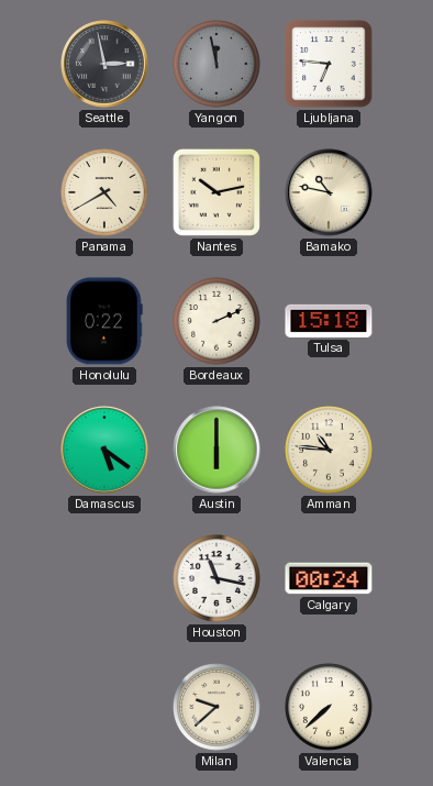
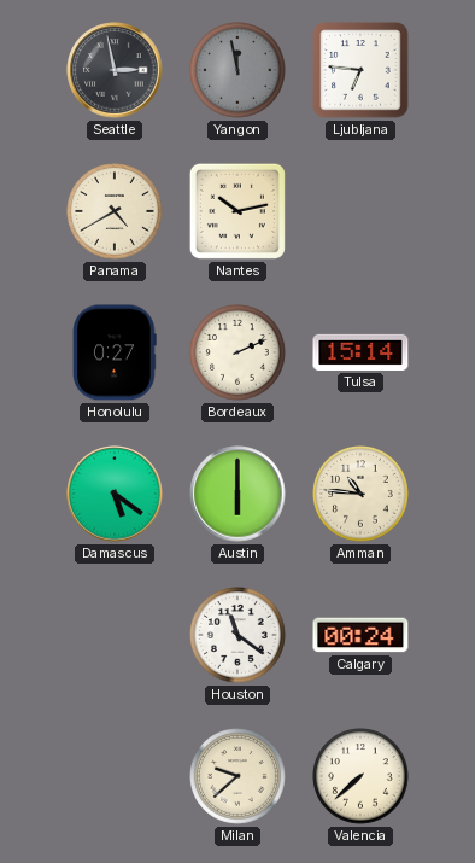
Bamako: 10:47 -> none (329, 192)
Honolulu: 0:22 -> 0:27 (115, 352)
Tulsa: 15:18 -> 15:14 (360, 352)
Houston: 11:17 -> 11:21 (237, 635)
